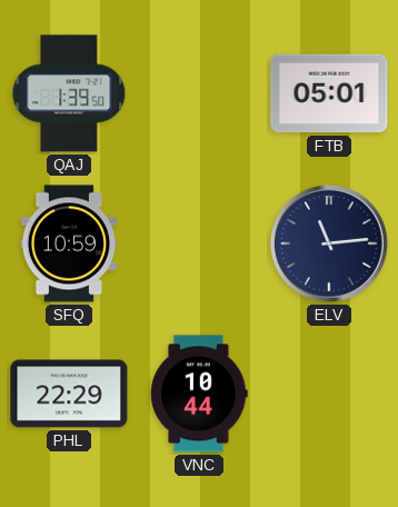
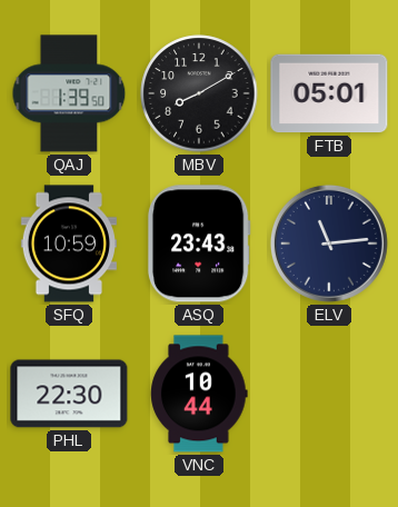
MBV: none -> 8:10 (199, 93)
ASQ: none -> 23:43 (199, 243)
PHL: 22:29 -> 22:30 (69, 394)
